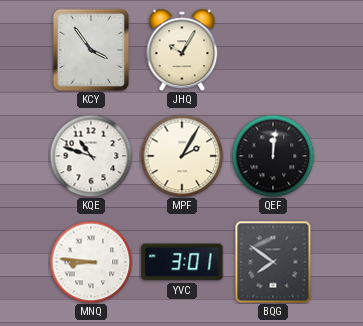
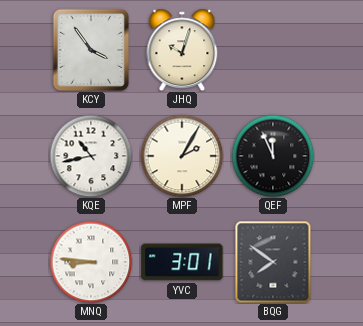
JHQ: 10:05 -> 10:03 (182, 50)
KQE: 10:48 -> 10:43 (91, 156)
QEF: 12:01 -> 11:56 (273, 156)
